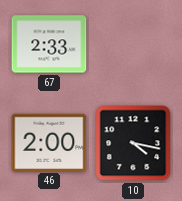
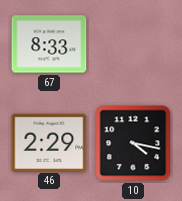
67: 2:33 -> 8:33 (49, 44)
46: 2:00 -> 2:29 (49, 142)
